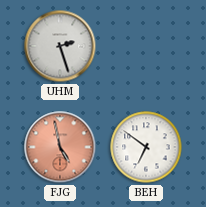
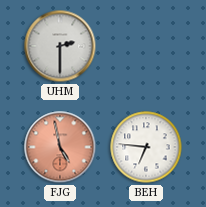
UHM: 2:27 -> 2:30 (60, 46)
BEH: 6:51 -> 6:46 (146, 147)
